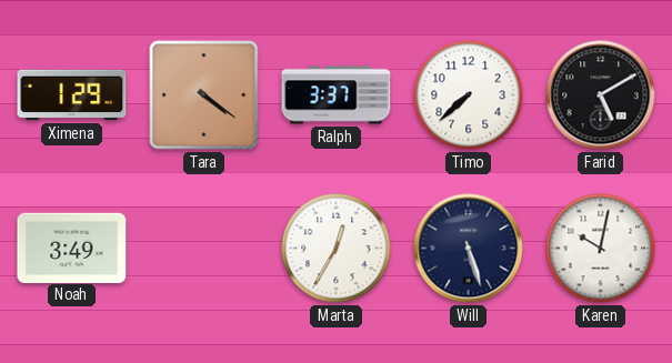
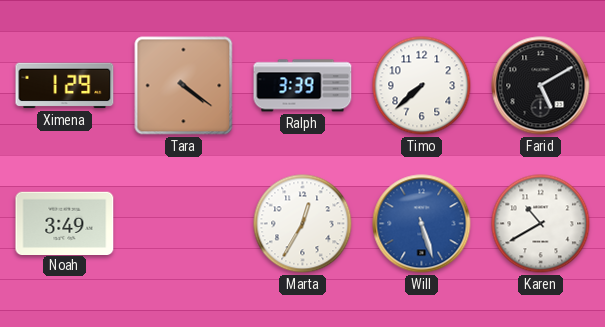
Ralph: 3:37 -> 3:39 (303, 86)
Will dial: navy -> blue (422, 224)
Karen: 10:02 -> 10:40 (541, 224)
